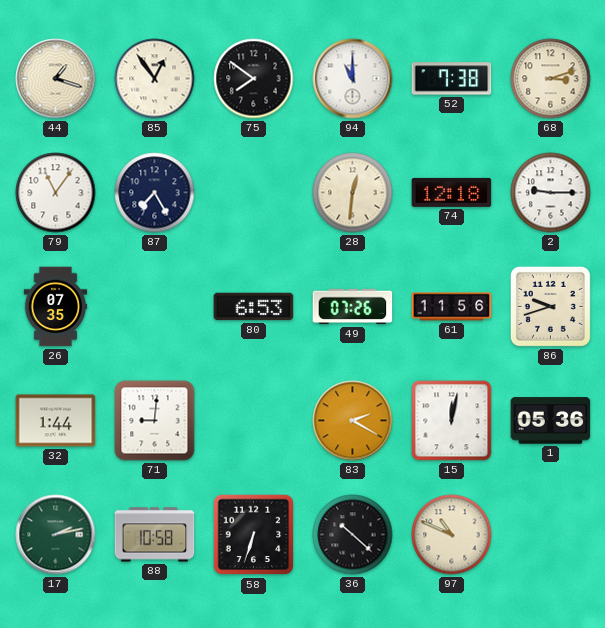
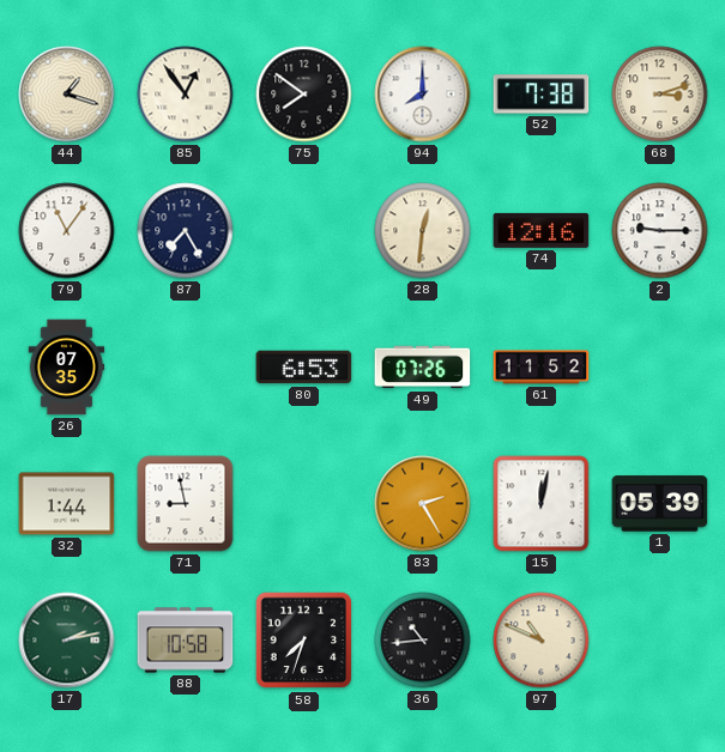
94: 11:00 -> 8:00 (423, 95)
74: 12:18 -> 12:16 (542, 230)
61: 11:56 -> 11:52 (542, 368)
86: 9:42 -> none (550, 306)
71: 9:01 -> 8:58 (186, 504)
83: 2:20 -> 2:25 (423, 504)
1: 05:36 -> 05:39 (660, 504)
58: 6:33 -> 7:33 (304, 641)
36: 10:22 -> 10:44 (423, 641)
